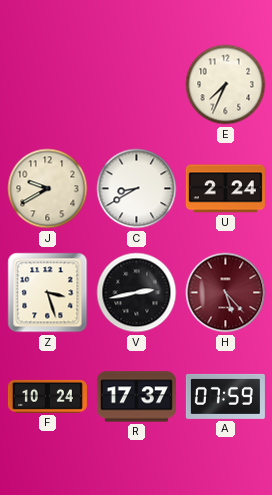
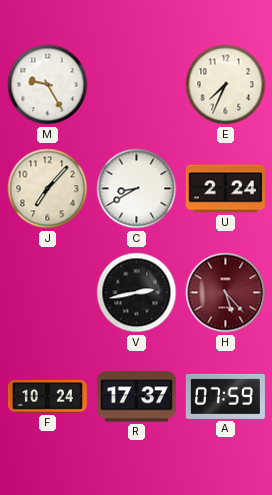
M: none -> 9:25 (48, 85)
J: 9:40 -> 7:07 (48, 189)
Z: 3:27 -> none (48, 293)
